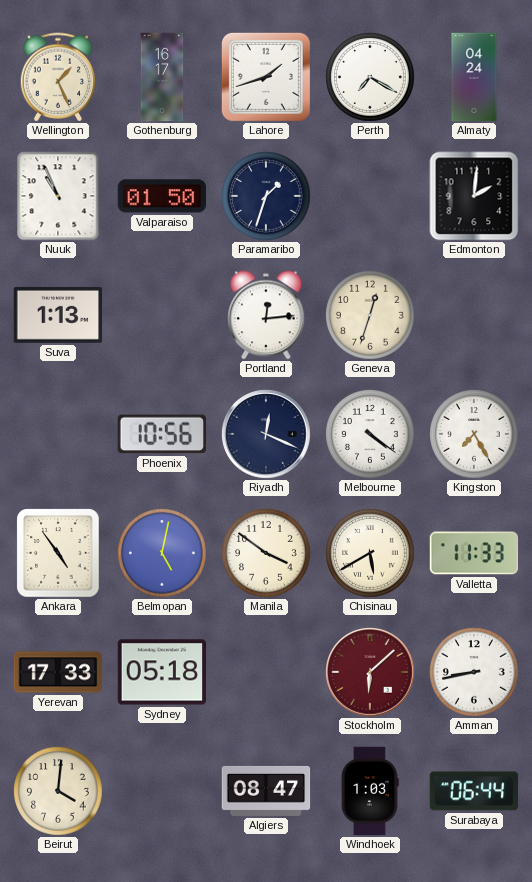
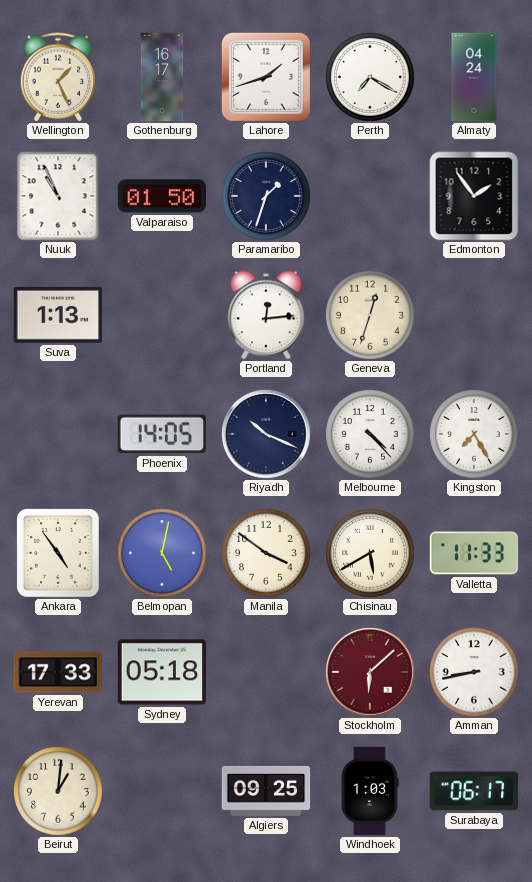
Edmonton: 2:01 -> 1:54 (474, 196)
Phoenix: 10:56 -> 14:05 (161, 434)
Riyadh: 12:19 -> 10:19 (267, 435)
Melbourne: 4:21 -> 4:23 (371, 435)
Beirut: 4:01 -> 1:01 (59, 792)
Algiers: 08:47 -> 09:25 (266, 791)
Surabaya: 06:44 -> 06:17 (474, 791)
